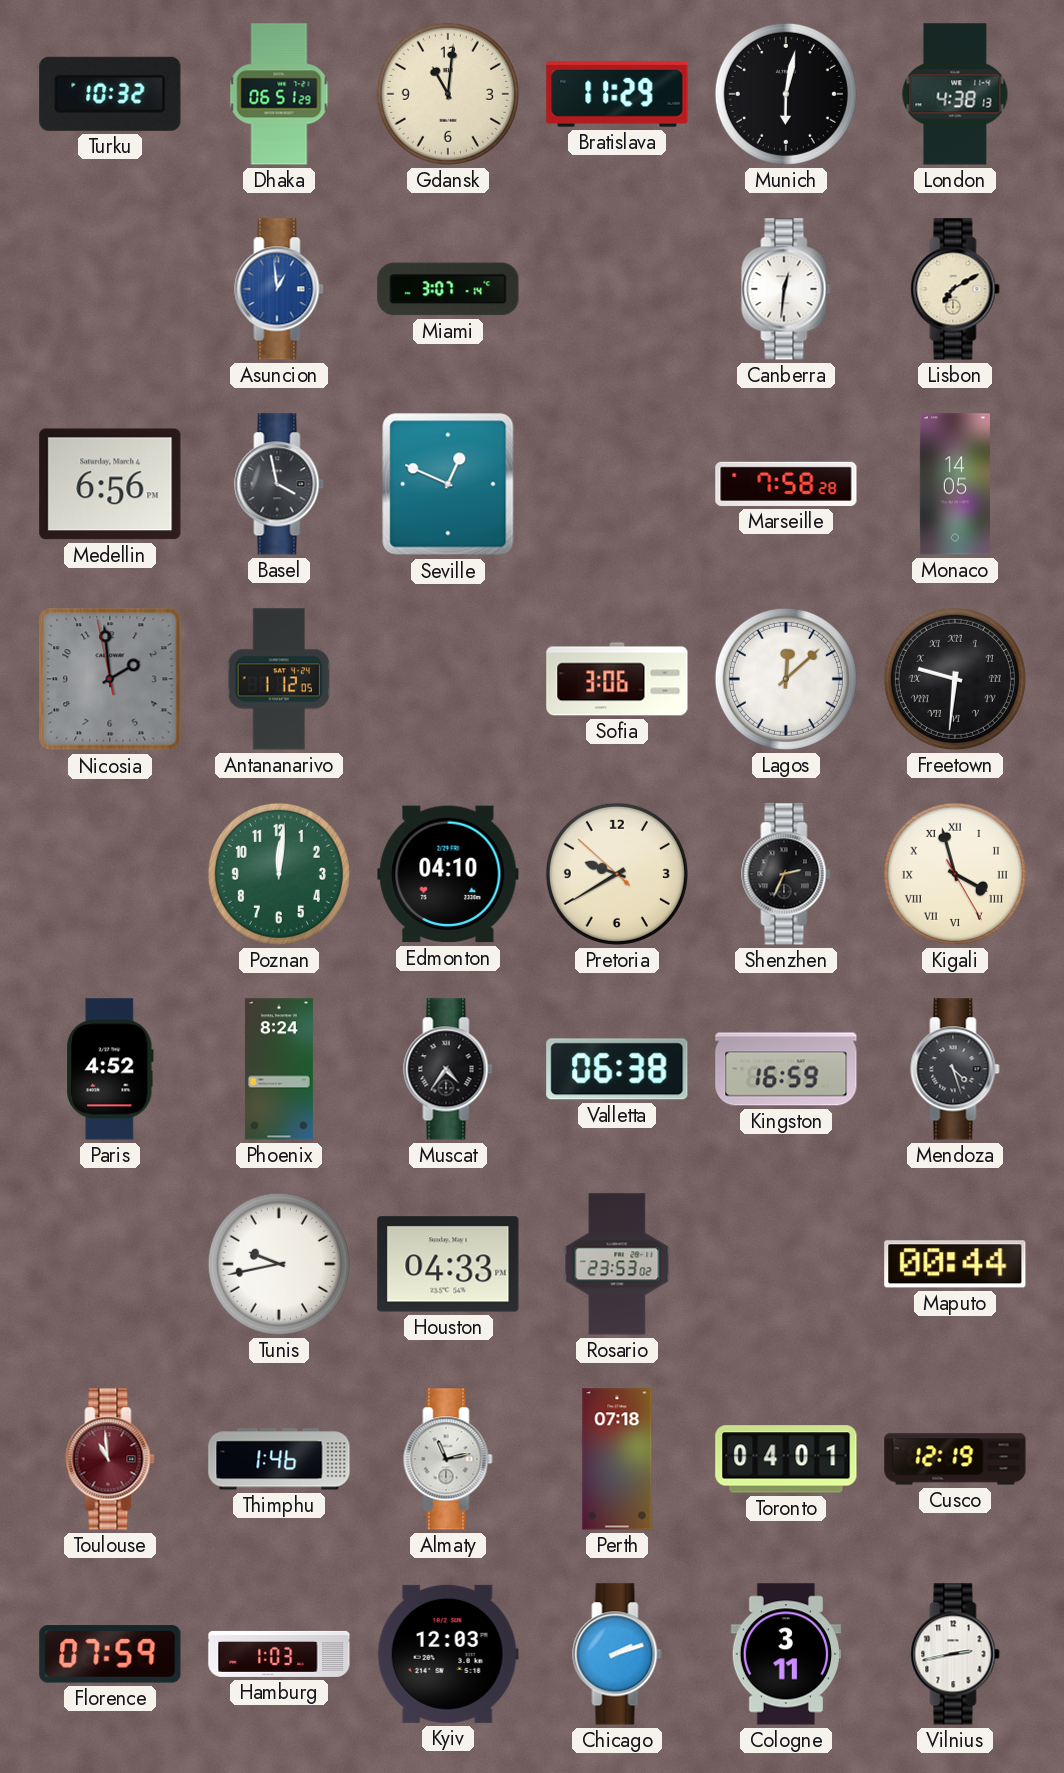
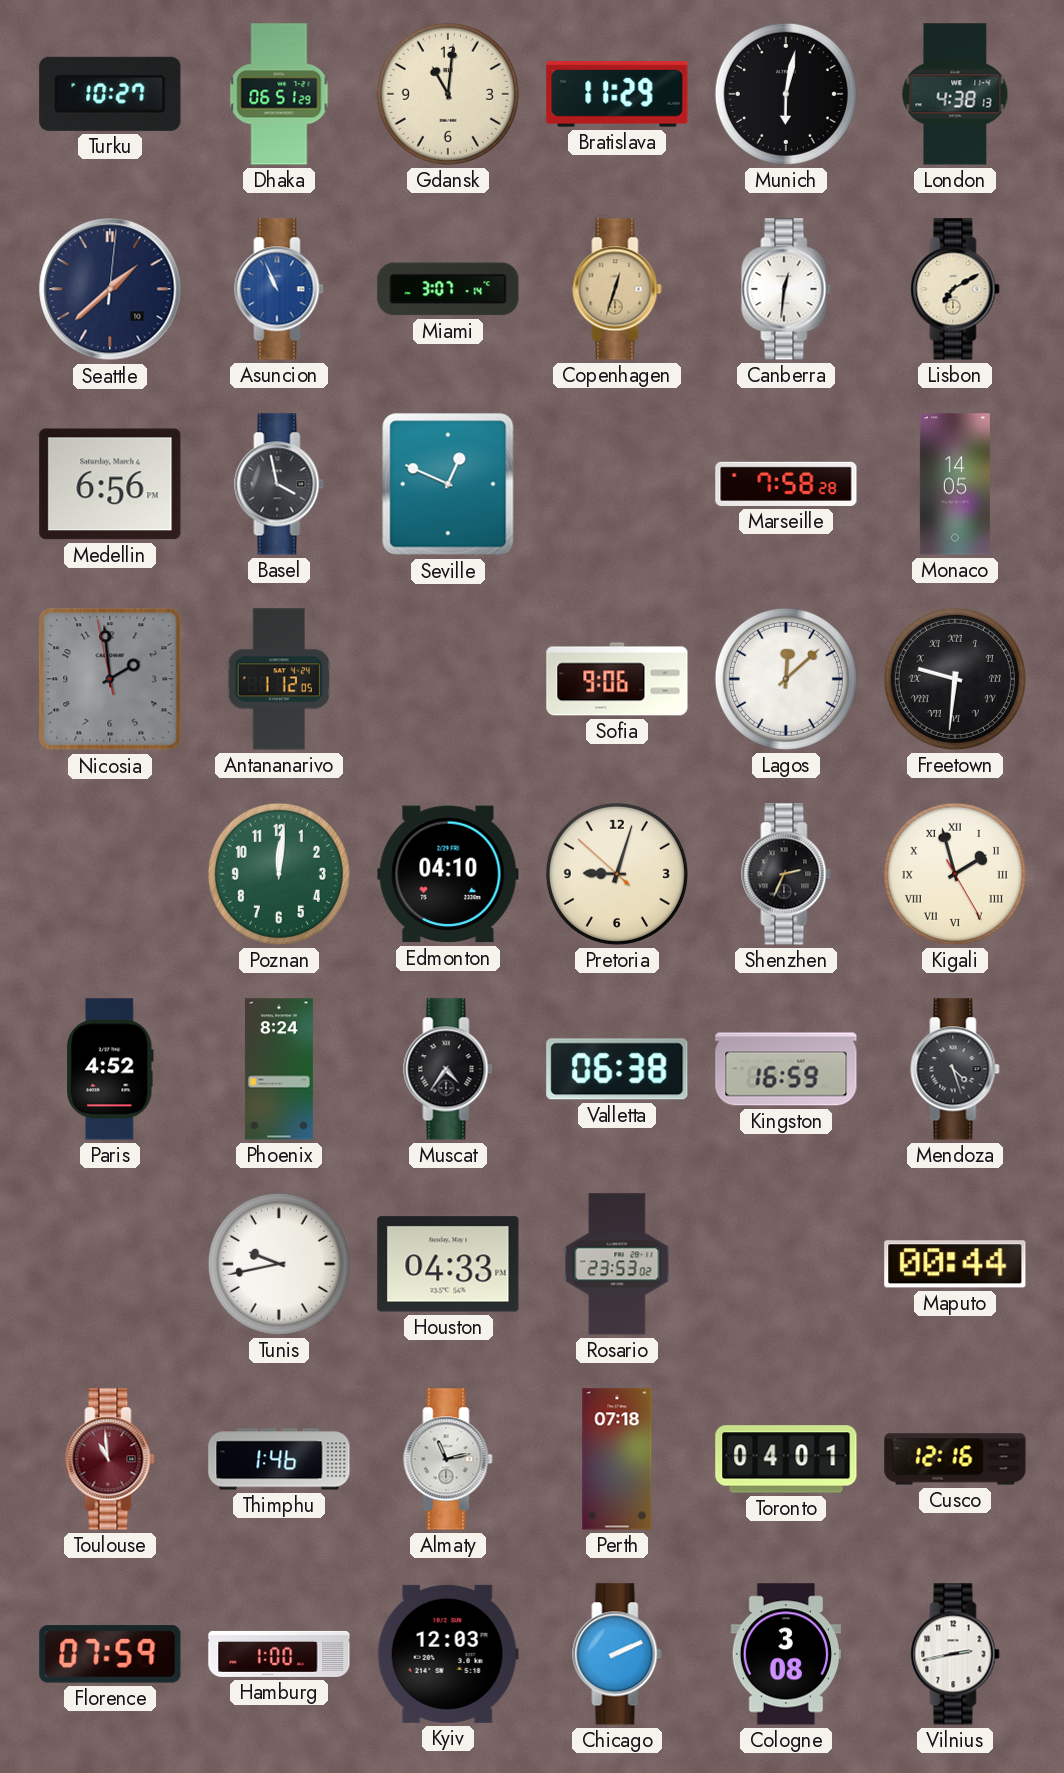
Turku: 10:32 -> 10:27 (110, 94)
Seattle: none -> 1:38 (110, 289)
Asuncion: 12:59 -> 10:56 (279, 289)
Copenhagen: none -> 12:33 (617, 289)
Sofia: 3:06 -> 9:06 (617, 679)
Pretoria: 9:39 -> 9:02 (617, 874)
Kigali: 3:57 -> 1:57 (955, 874)
Cusco: 12:19 -> 12:16 (955, 1459)
Hamburg: 1:03 -> 1:00 (279, 1654)
Chicago: 2:12 -> 2:11 (617, 1654)
Cologne: 3:11 -> 3:08 (785, 1654)
